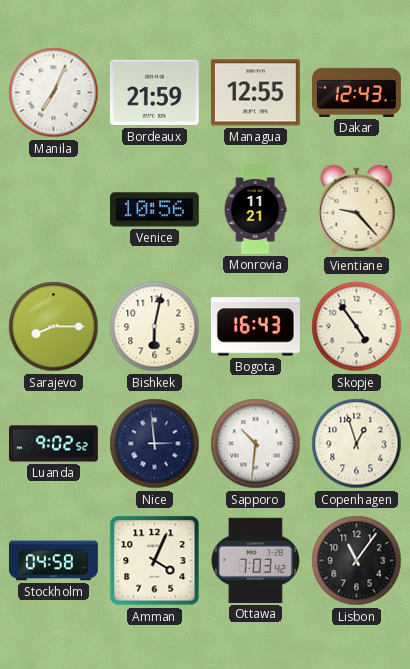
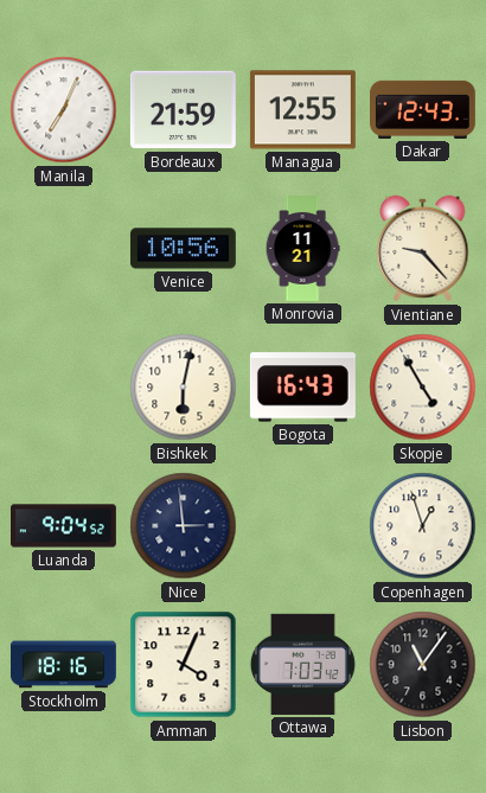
Sarajevo: 8:15 -> none (54, 327)
Skopje: 4:54 -> 4:55 (423, 388)
Luanda: 9:02 -> 9:04 (64, 526)
Sapporo: 10:31 -> none (256, 444)
Stockholm: 04:58 -> 18:16 (63, 665)
